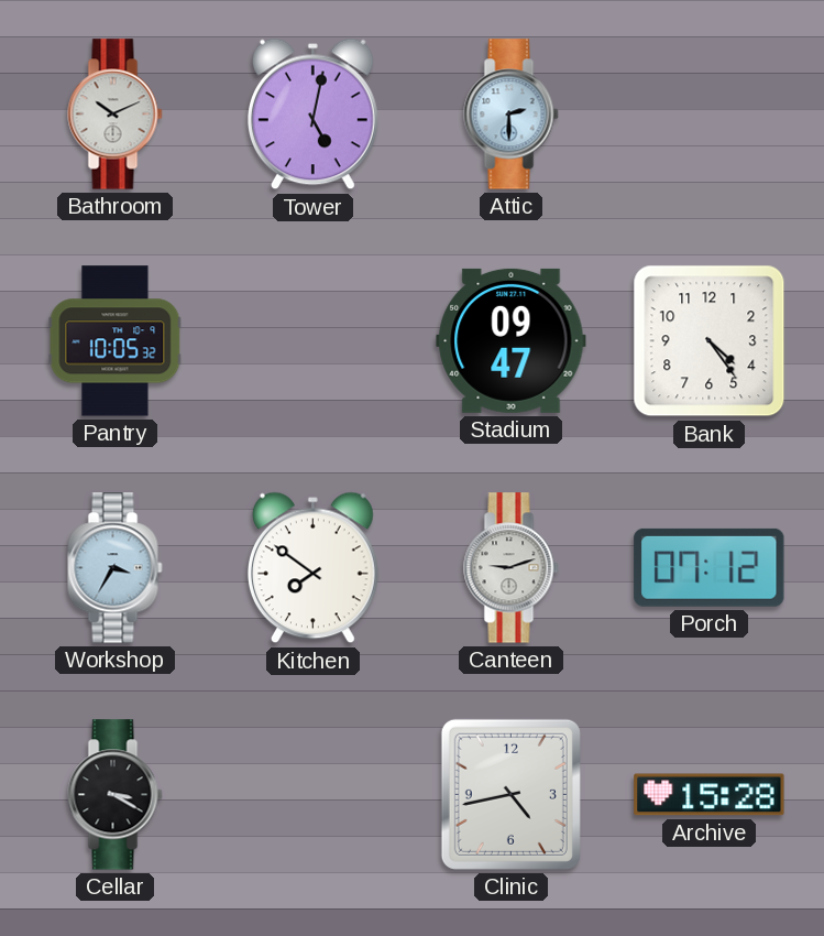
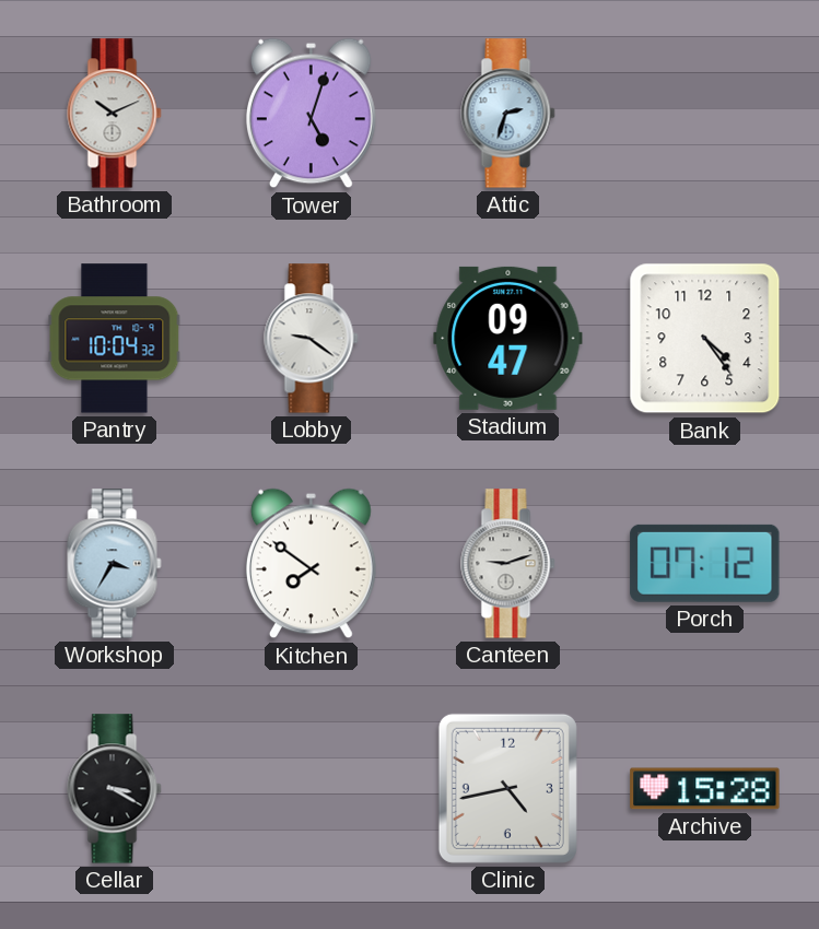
Tower: 5:02 -> 5:03 (311, 114)
Attic: 2:30 -> 2:33 (508, 114)
Pantry: 10:05 -> 10:04 (115, 339)
Lobby: none -> 9:21 (312, 339)
